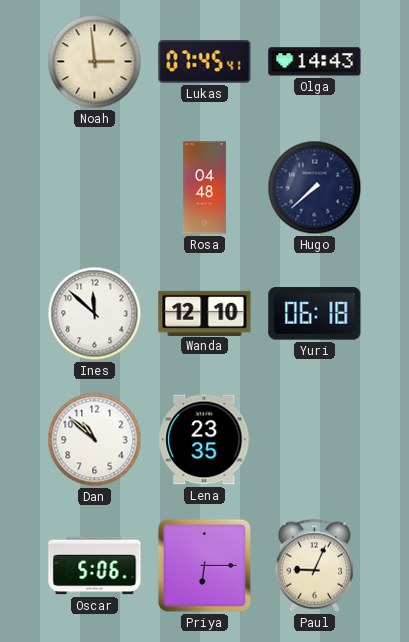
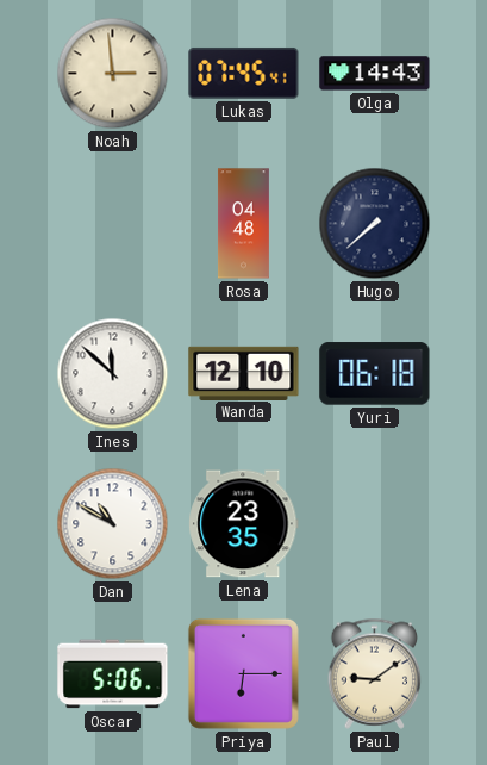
Dan: 10:52 -> 10:50 (113, 524)
Paul: 9:04 -> 9:09 (375, 673)
